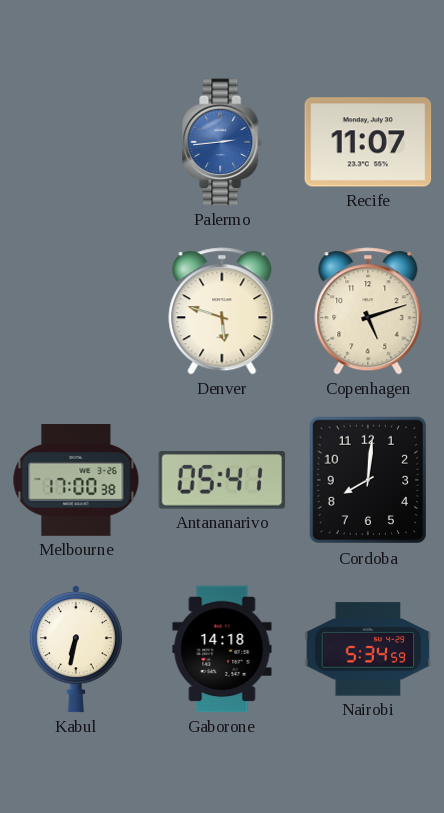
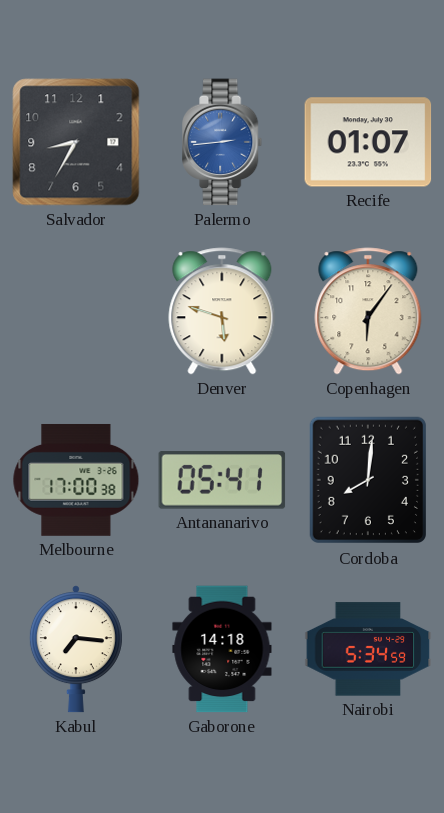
Salvador: none -> 8:35 (76, 142)
Recife: 11:07 -> 01:07 (368, 142)
Copenhagen: 5:12 -> 6:06 (368, 311)
Kabul: 6:32 -> 7:16 (76, 649)
